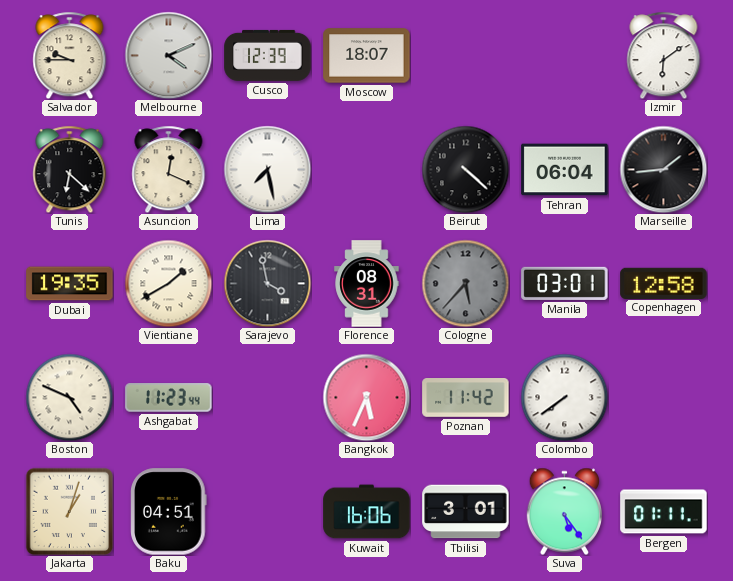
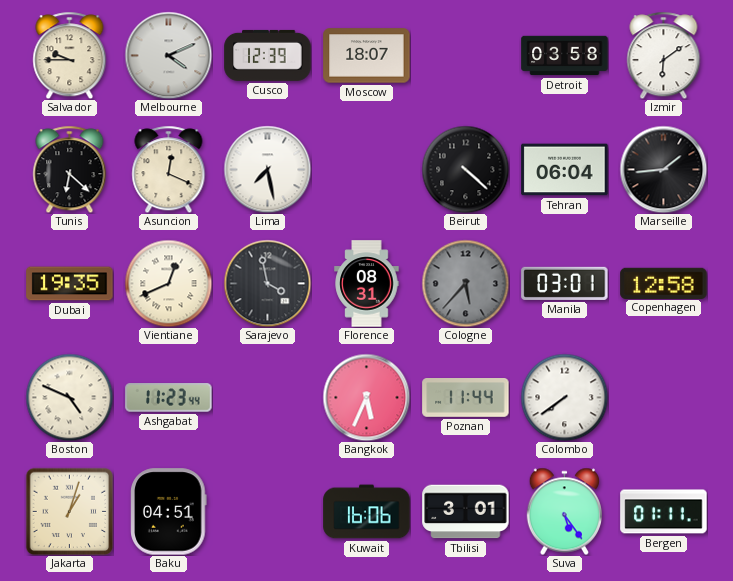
Detroit: none -> 03:58 (565, 56)
Vientiane: 1:40 -> 12:41 (168, 283)
Poznan: 11:42 -> 11:44 (466, 398)
